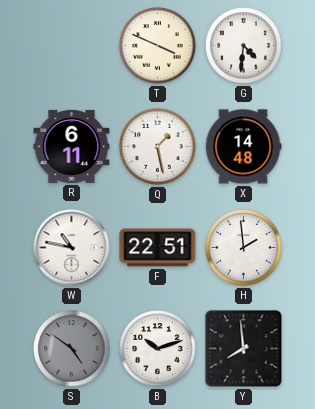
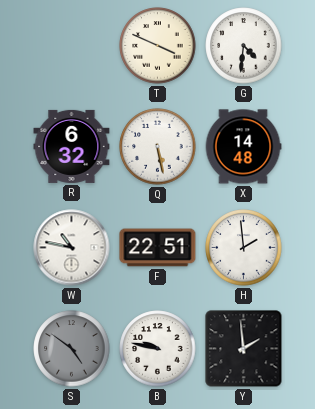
R: 6:11 -> 6:32 (72, 146)
Q: 1:28 -> 5:28 (158, 147)
B: 10:12 -> 9:47 (158, 349)
Y: 7:59 -> 1:59 (244, 349)
